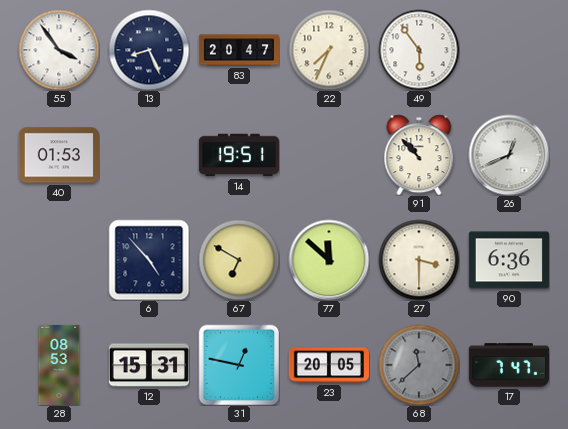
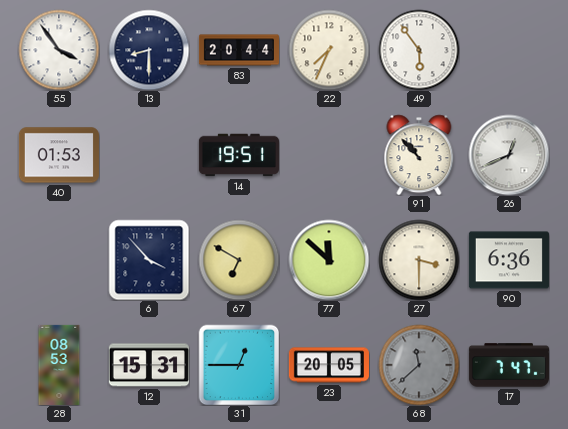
13: 8:26 -> 8:30 (149, 50)
83: 20:47 -> 20:44 (238, 50)
6: 4:53 -> 3:53 (149, 260)
31: 12:47 -> 12:45 (239, 365)
